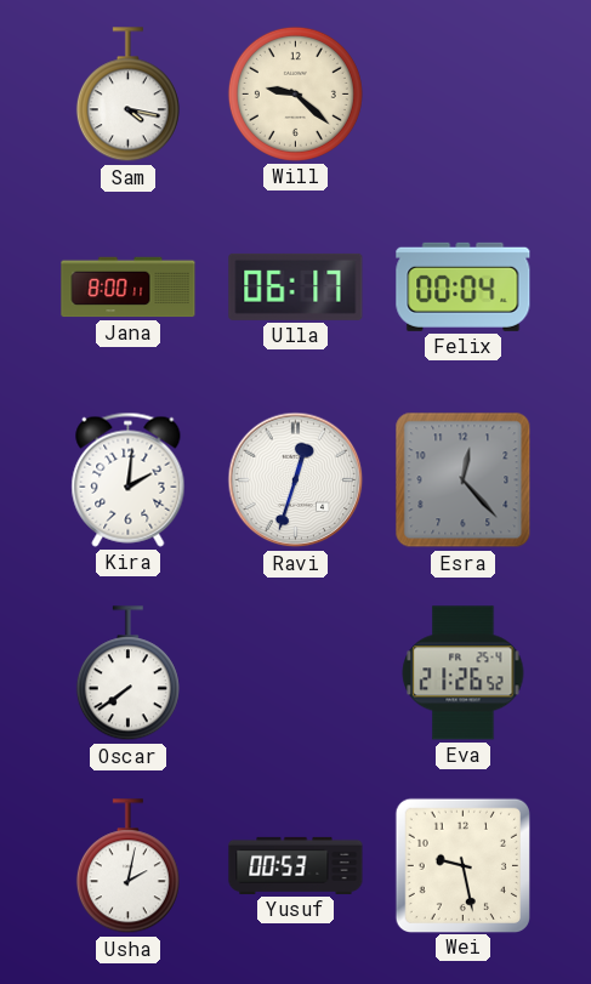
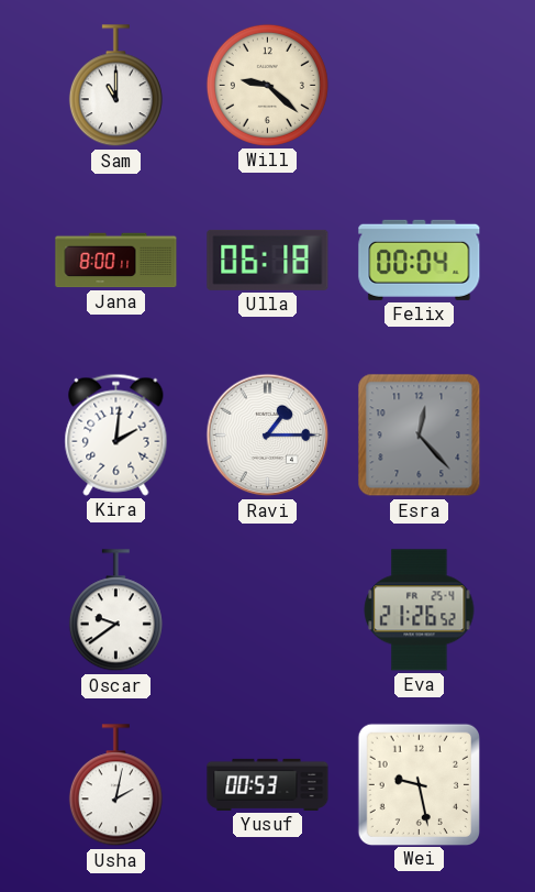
Sam: 4:17 -> 11:00 (115, 86)
Ulla: 06:17 -> 06:18 (268, 260)
Ravi: 12:33 -> 1:15 (268, 436)
Oscar: 7:39 -> 9:39 (115, 610)
